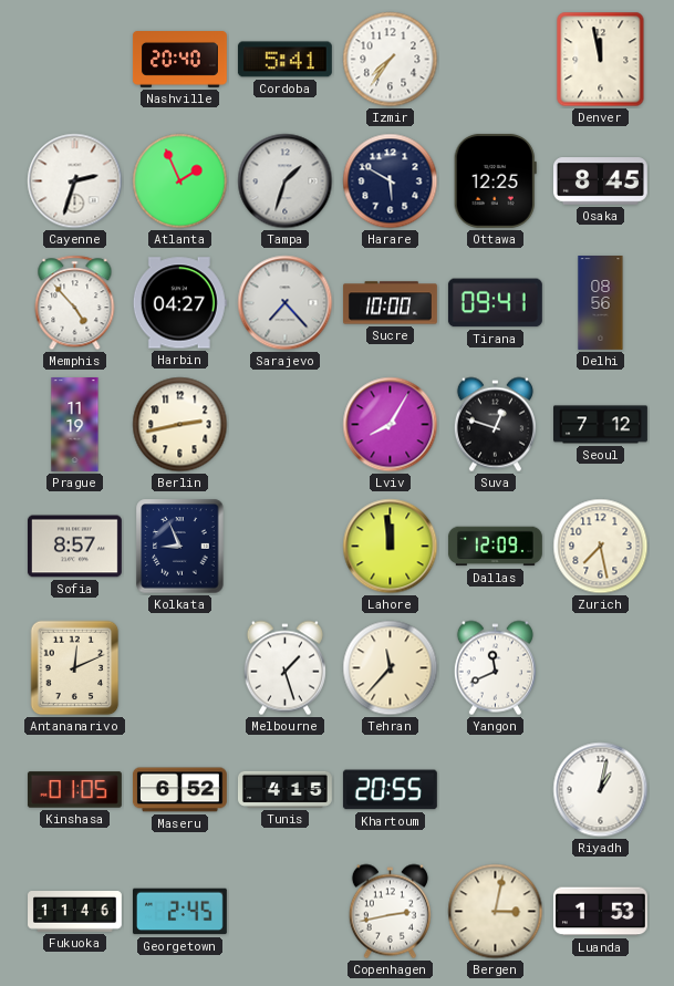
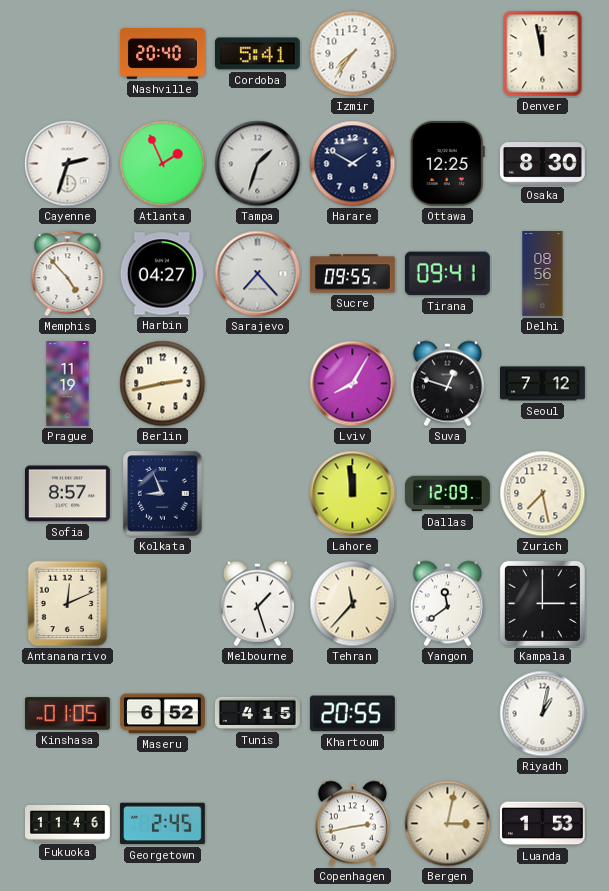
Harare: 5:50 -> 1:50 (353, 164)
Osaka: 8:45 -> 8:30 (542, 164)
Sucre: 10:00 -> 09:55 (353, 274)
Yangon: 11:41 -> 11:39 (447, 604)
Kampala: none -> 3:00 (542, 603)
